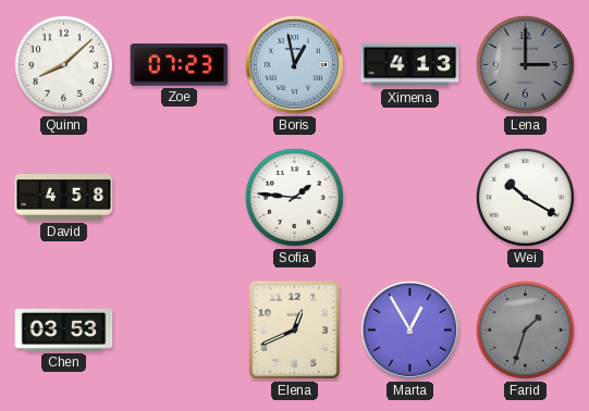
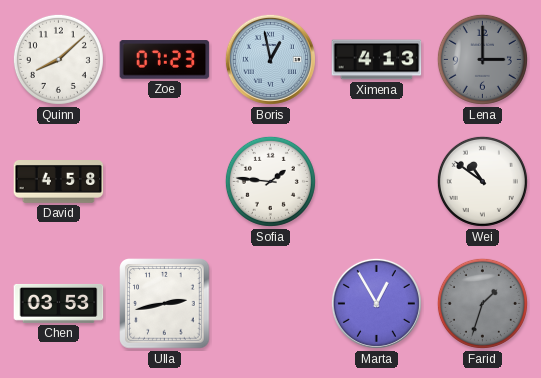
Wei: 10:20 -> 10:51 (482, 181)
Ulla: none -> 2:43 (165, 304)
Elena: 12:41 -> none (295, 331)
